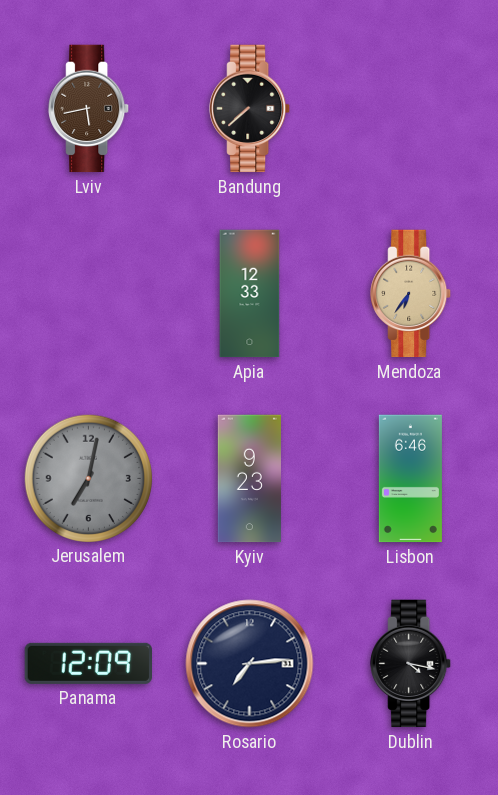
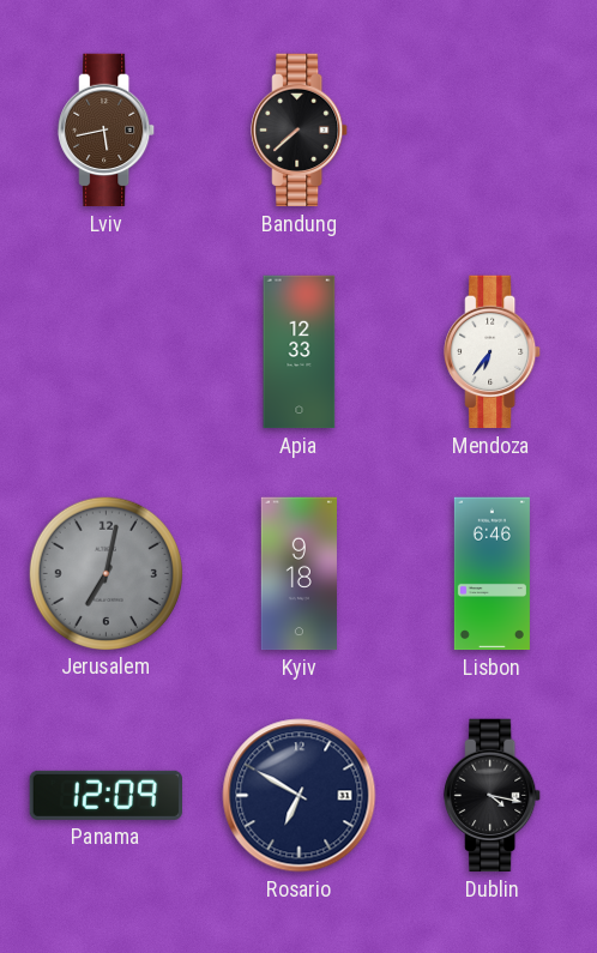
Mendoza dial: champagne -> white (493, 352)
Kyiv: 9:23 -> 9:18 (298, 574)
Rosario: 7:14 -> 6:50 (300, 796)
